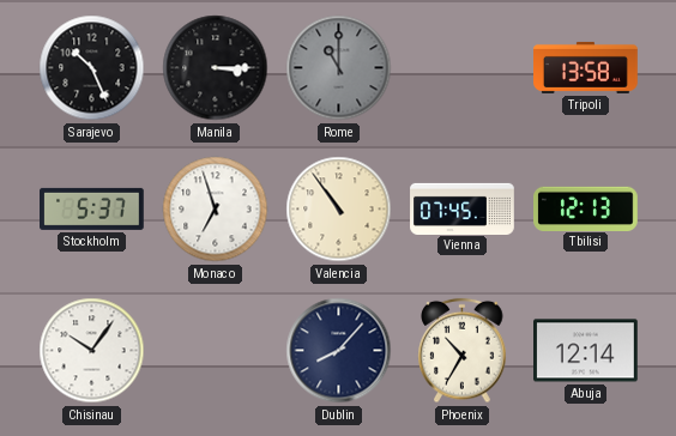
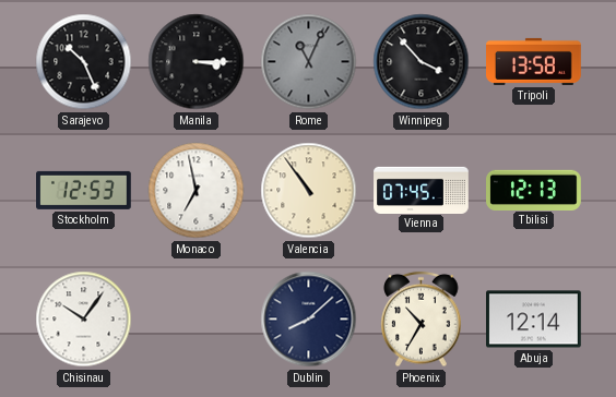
Rome: 11:00 -> 11:04 (309, 62)
Winnipeg: none -> 3:53 (422, 62)
Stockholm: 5:37 -> 12:53 (84, 190)
Monaco: 6:57 -> 6:58 (197, 191)
Dublin: 8:07 -> 8:08 (309, 320)
